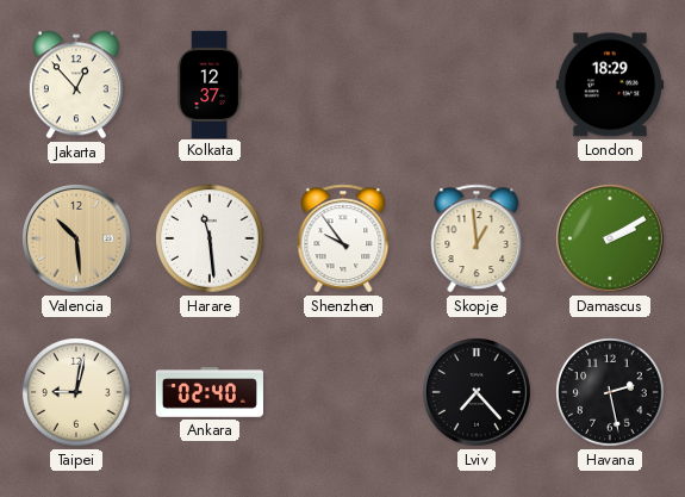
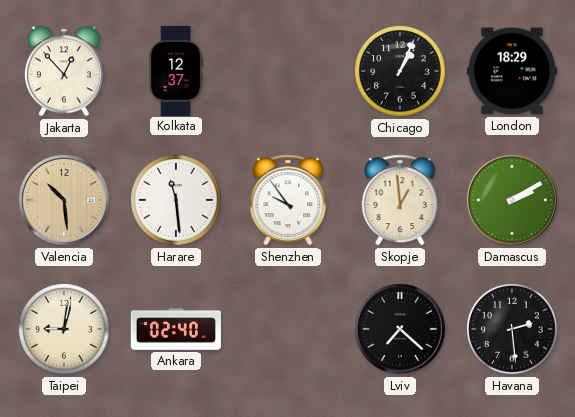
Chicago: none -> 1:04 (400, 71)
Lviv: 7:23 -> 7:22 (401, 330)
Havana: 2:28 -> 2:29 (512, 329)
